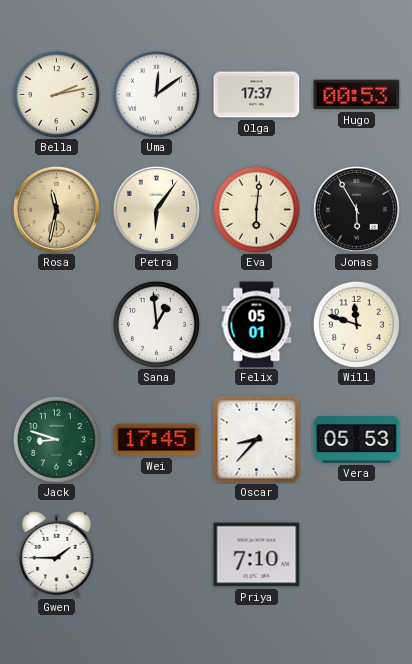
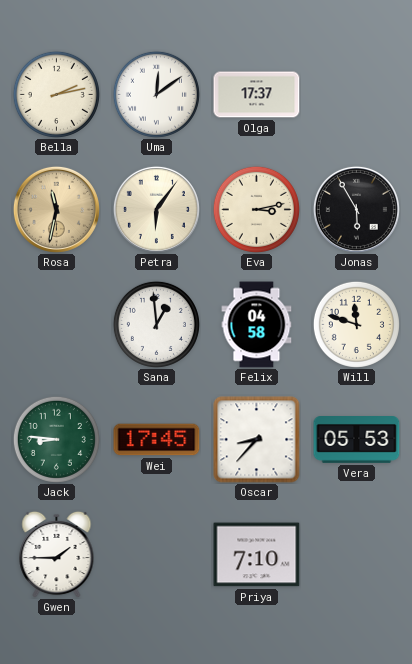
Hugo: 00:53 -> none (357, 95)
Eva: 6:01 -> 3:13 (256, 209)
Felix: 05:01 -> 04:58 (257, 325)
Jack: 8:48 -> 8:46 (56, 439)
